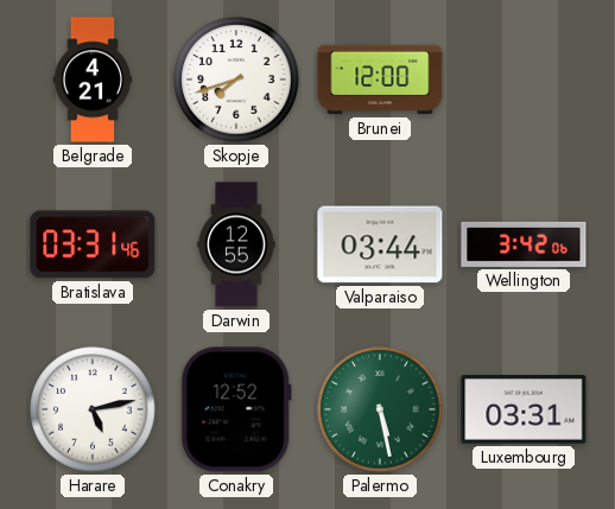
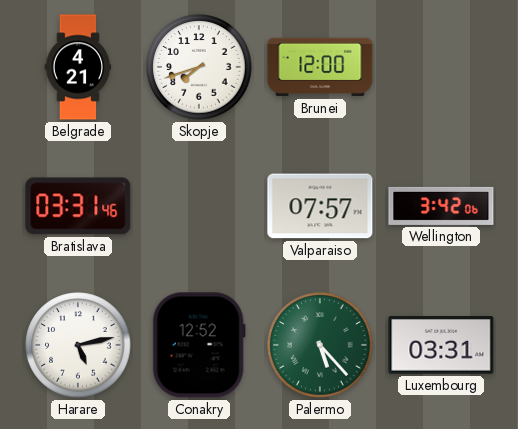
Darwin: 12:55 -> none (236, 244)
Valparaiso: 03:44 -> 07:57 (320, 206)
Palermo: 5:28 -> 5:23 (320, 345)
